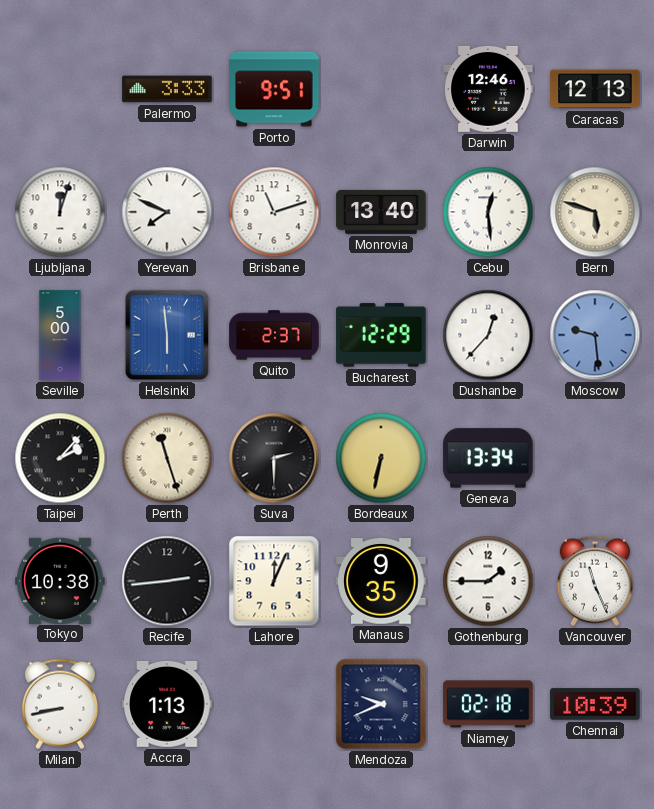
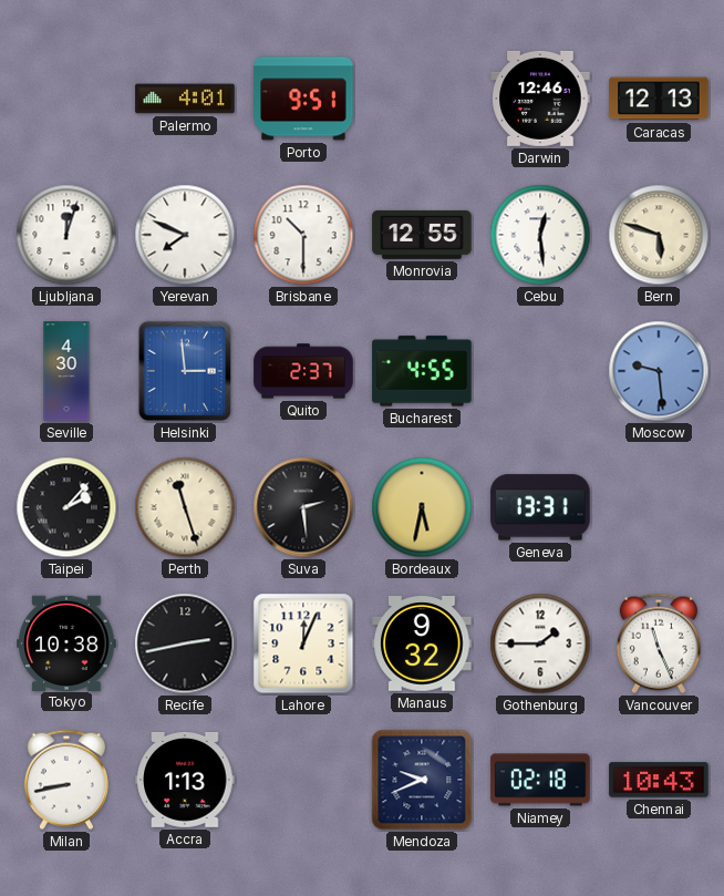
Palermo: 3:33 -> 4:01 (185, 99)
Brisbane: 11:12 -> 10:30 (303, 235)
Monrovia: 13:40 -> 12:55 (422, 235)
Seville: 5:00 -> 4:30 (66, 371)
Helsinki: 5:59 -> 2:59 (185, 371)
Bucharest: 12:29 -> 4:55 (422, 371)
Dushanbe: 12:37 -> none (488, 335)
Suva: 2:30 -> 2:29 (303, 507)
Bordeaux: 6:32 -> 5:32 (422, 507)
Geneva: 13:34 -> 13:31 (540, 507)
Recife: 2:44 -> 2:43 (185, 643)
Manaus: 9:35 -> 9:32 (422, 645)
Chennai: 10:39 -> 10:43 (659, 780)
